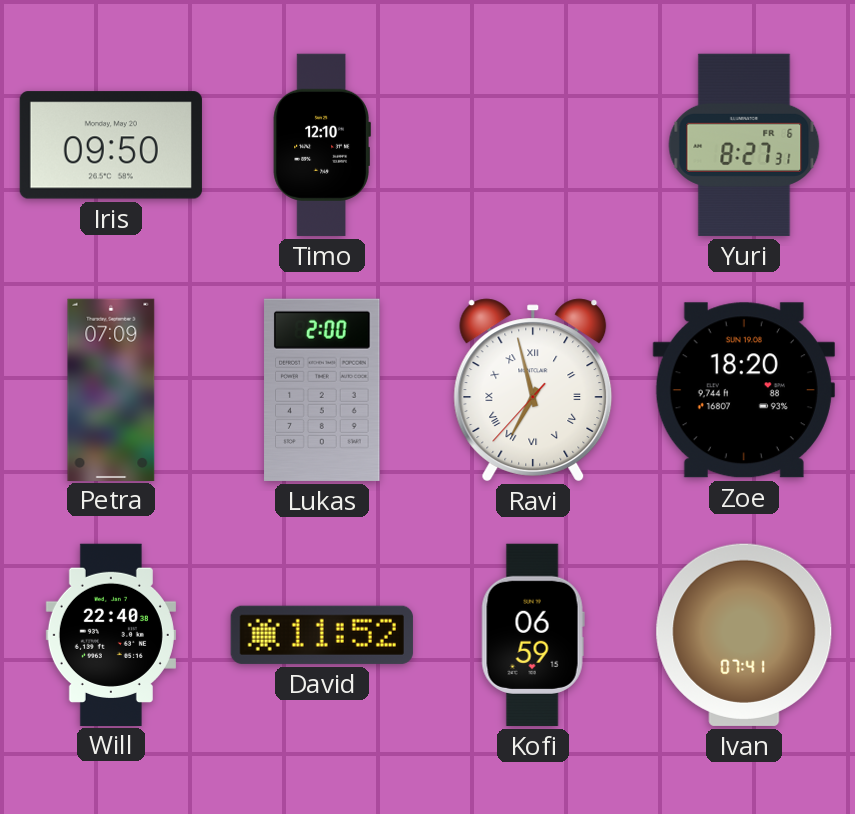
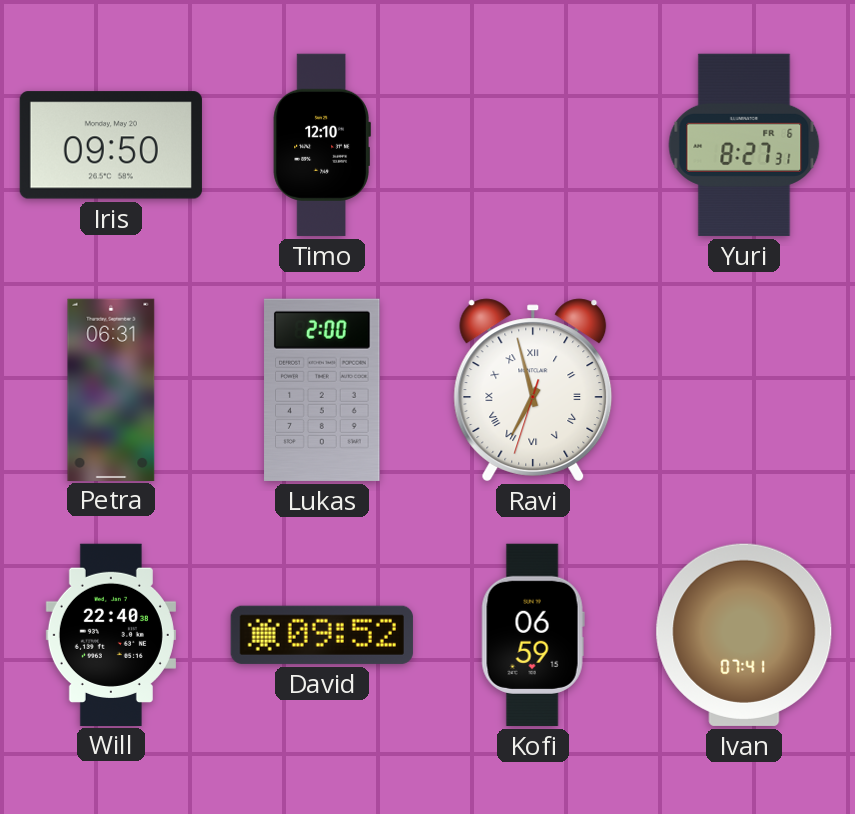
Petra: 07:09 -> 06:31 (111, 389)
Ravi: 6:57:37 -> 6:57:33 (533, 390)
Zoe: 18:20 -> none (744, 390)
David: 11:52 -> 09:52 (322, 635)
